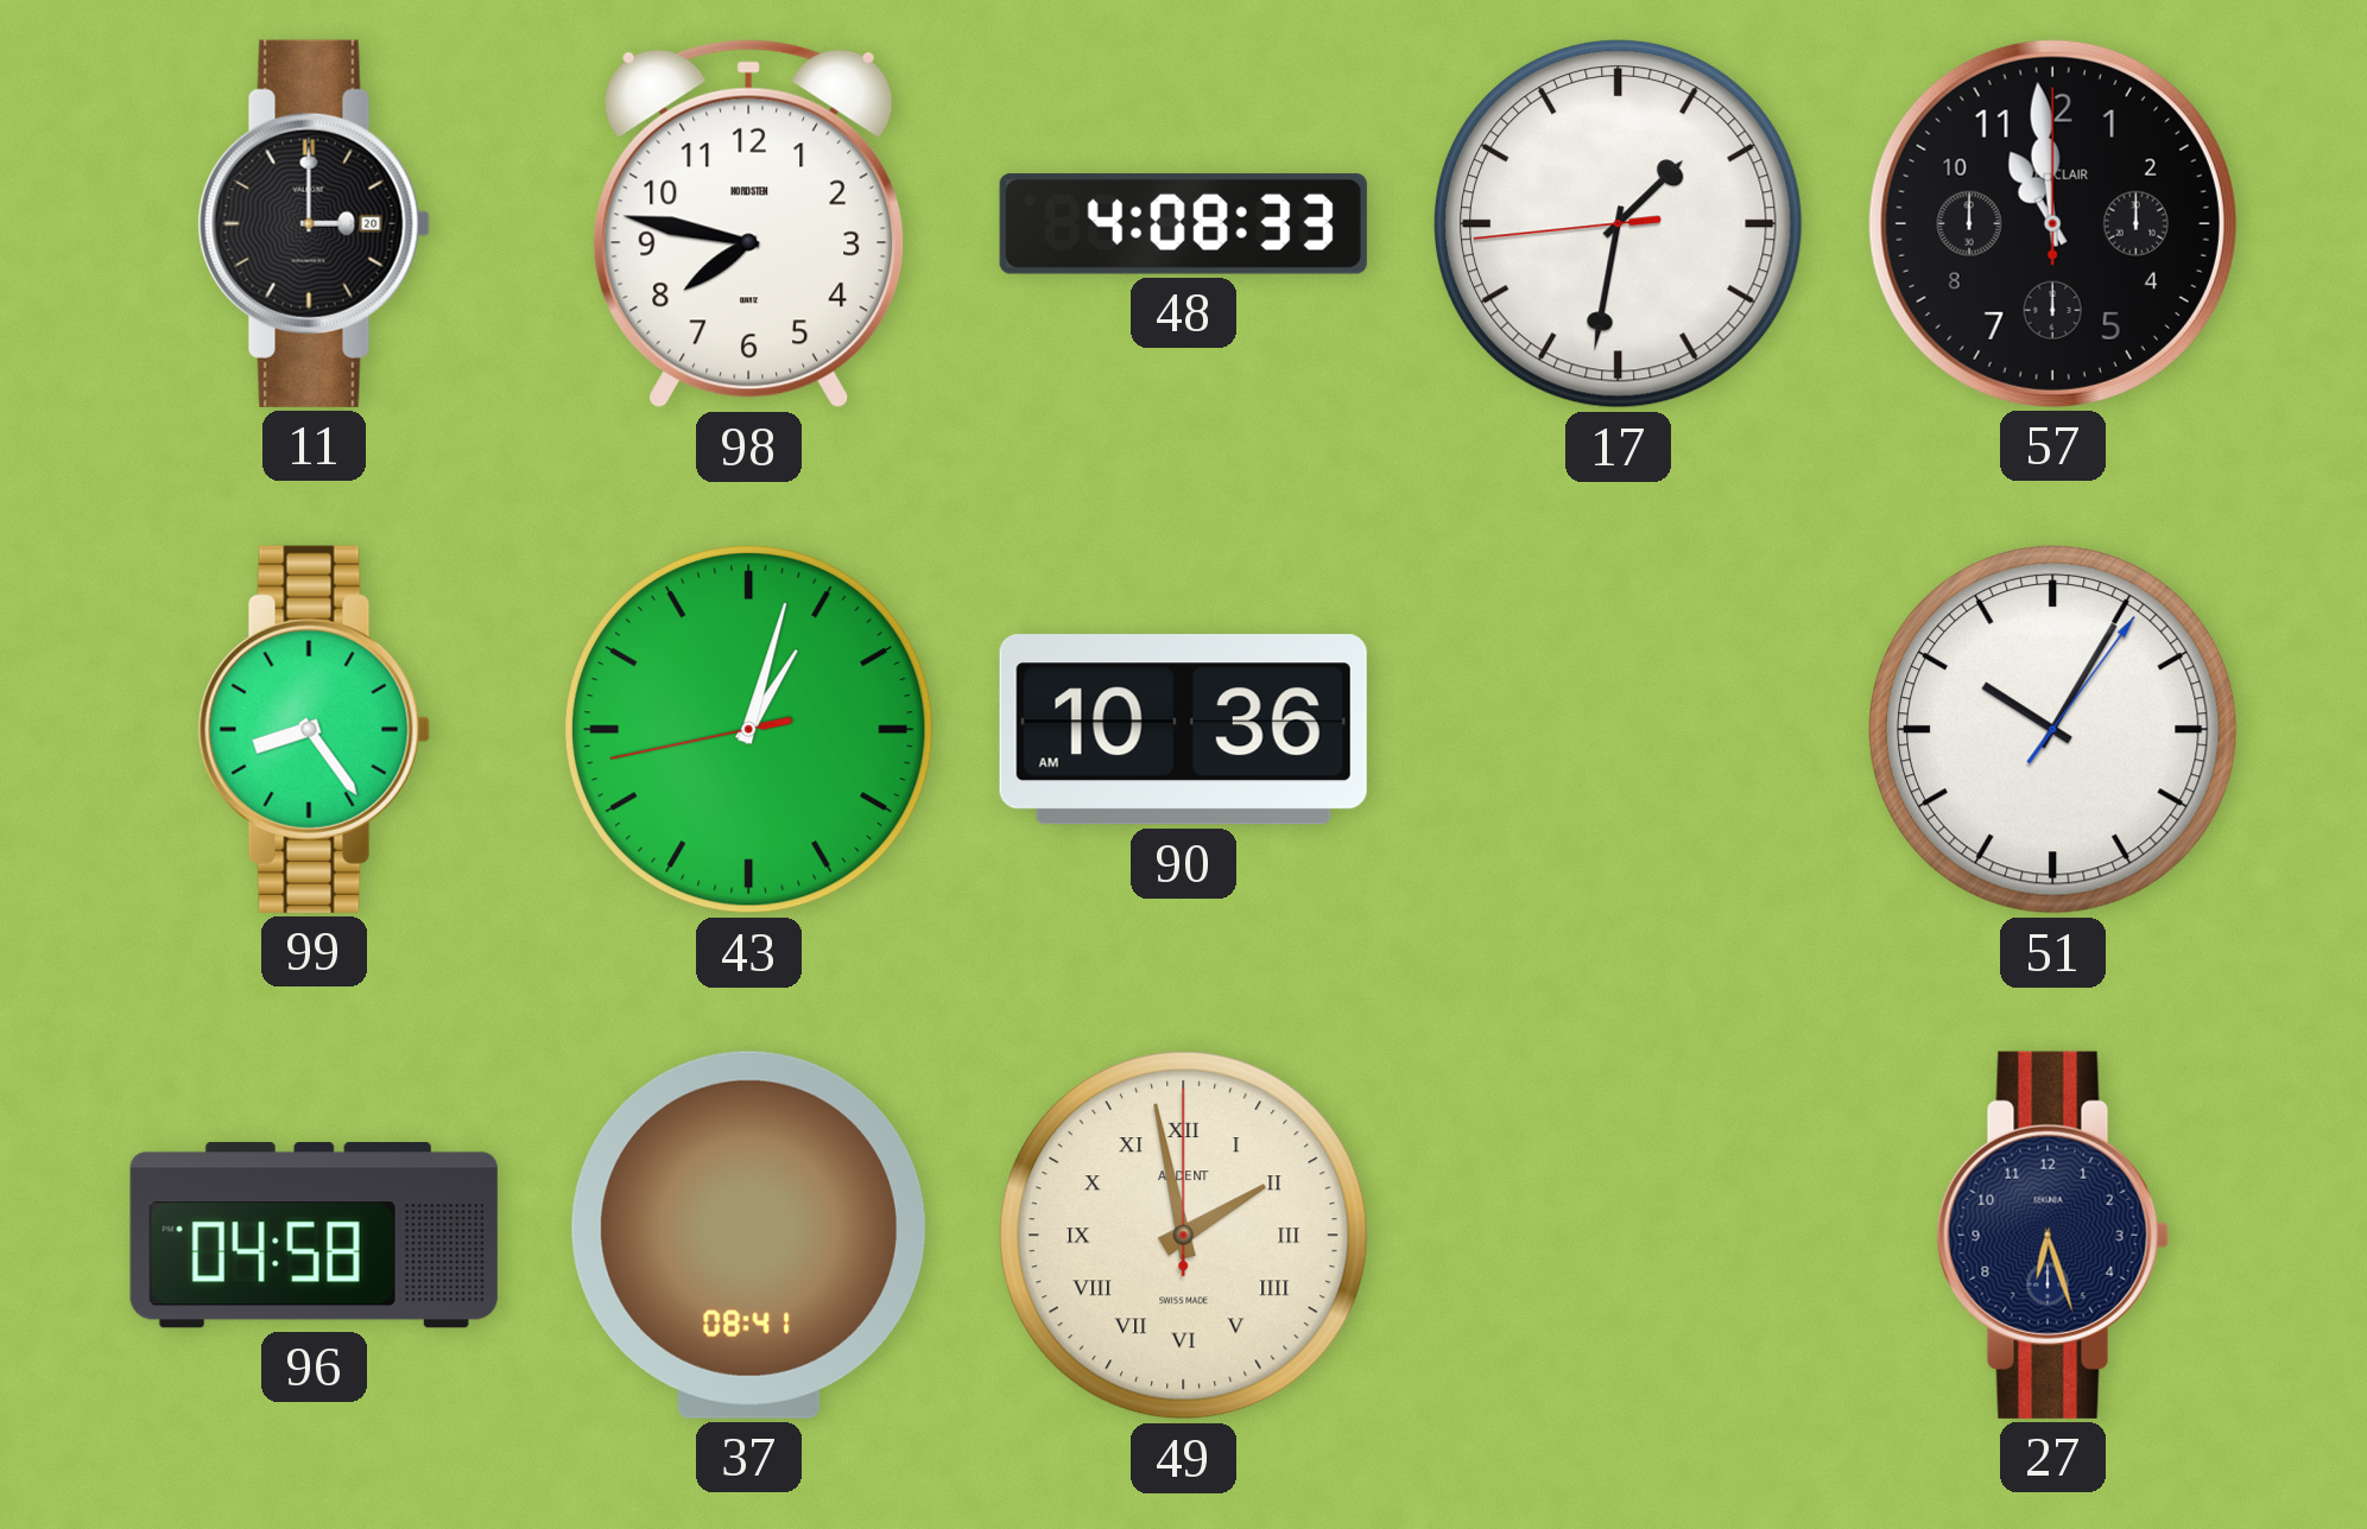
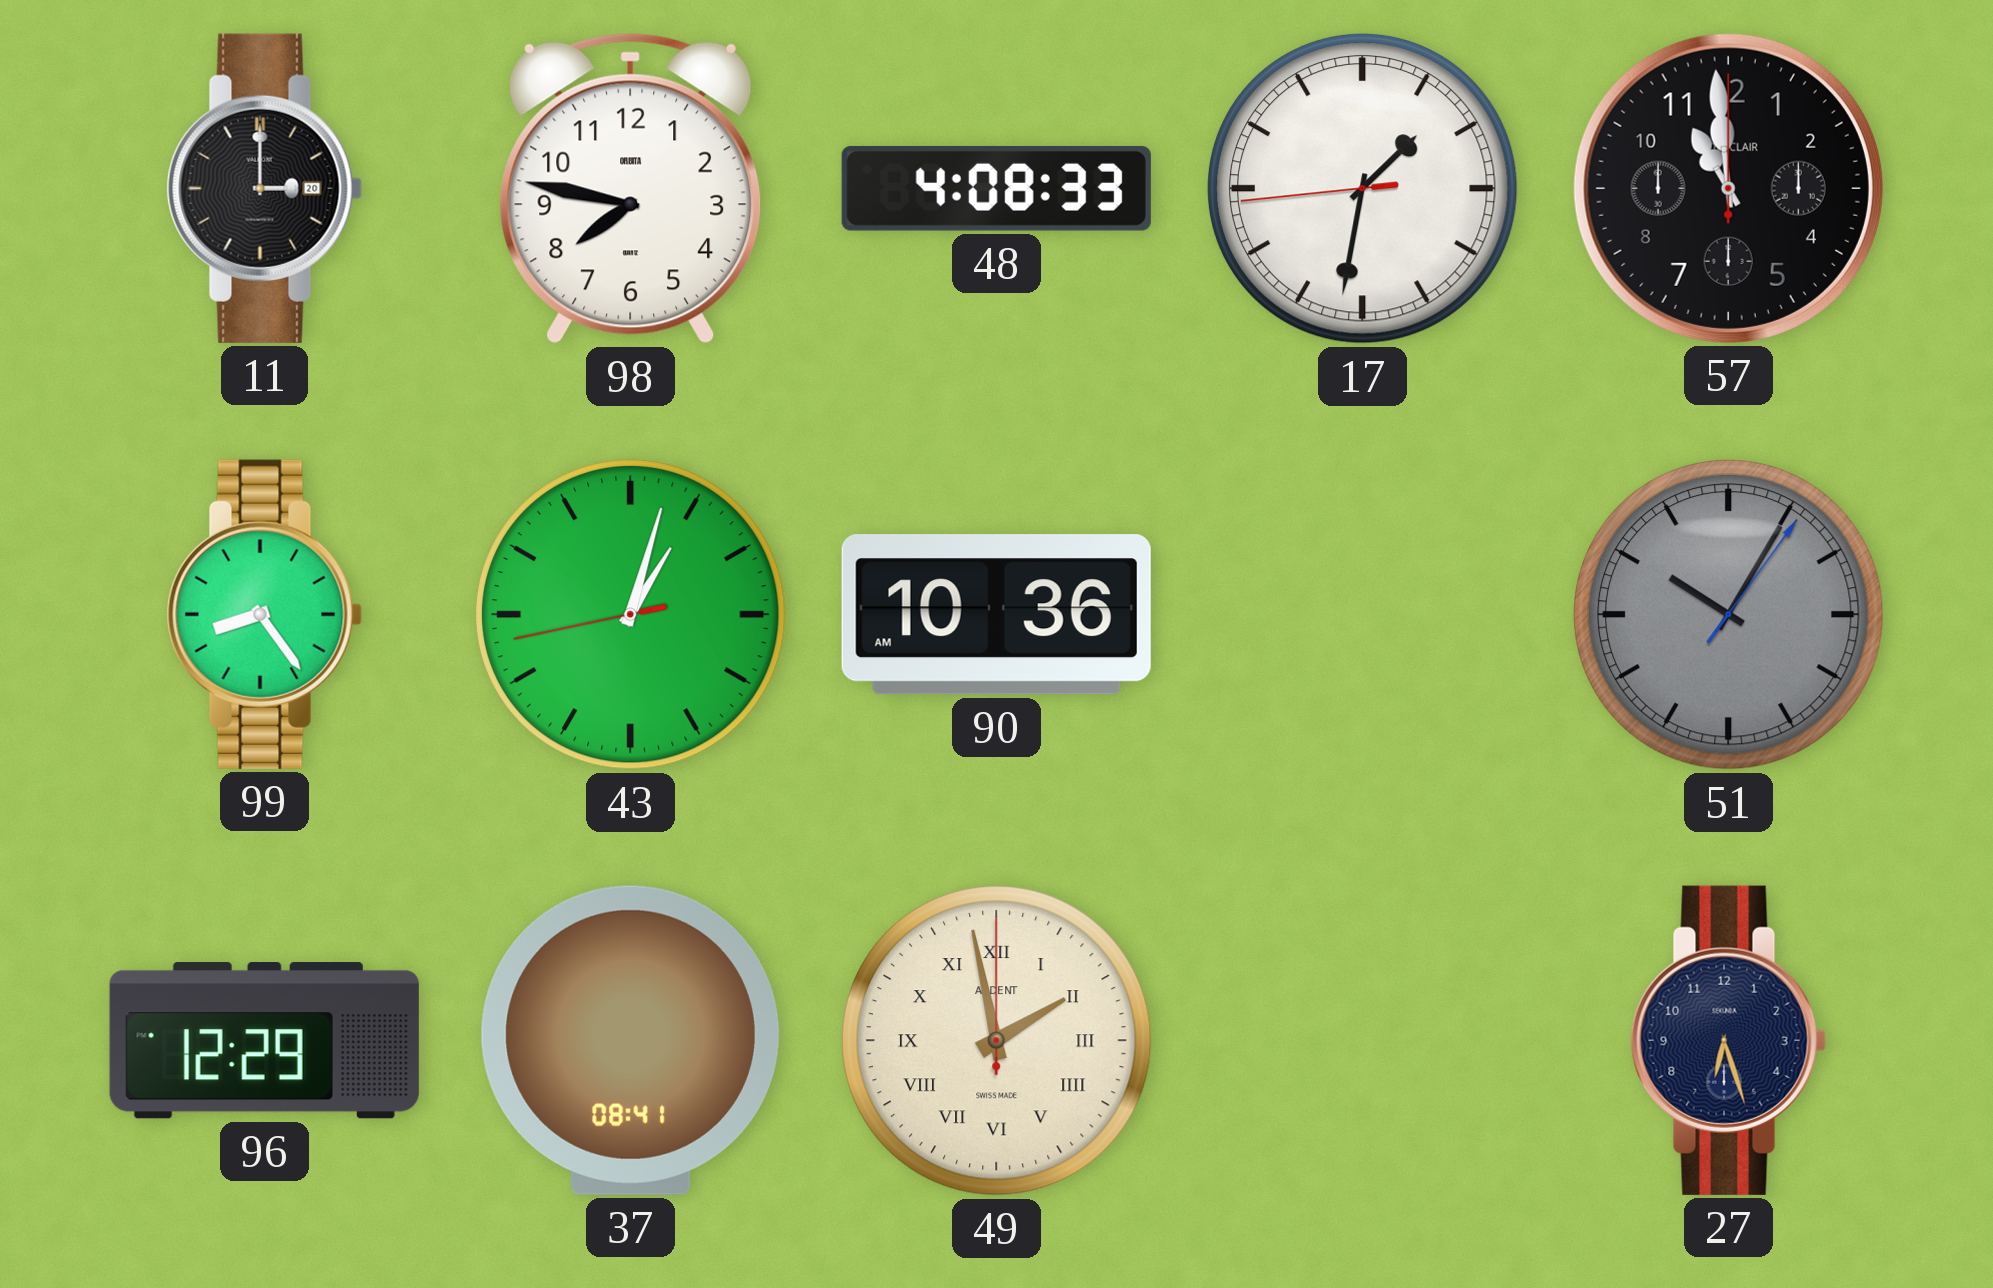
98 brand: NORDSTEN -> ORBITA (631, 189)
51 dial: white -> grey (1728, 614)
96: 04:58 -> 12:29 (264, 1041)
